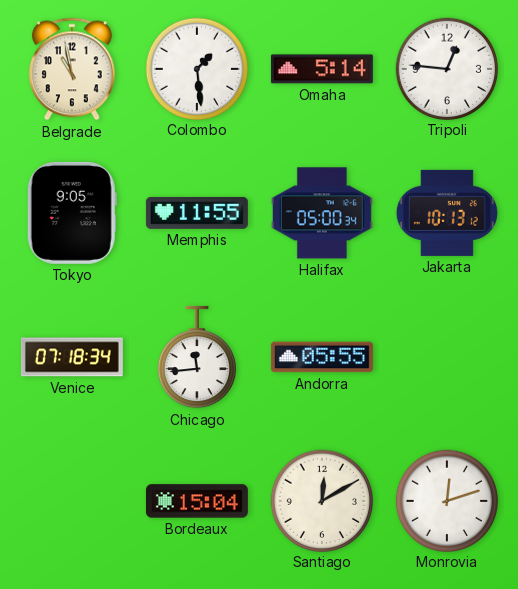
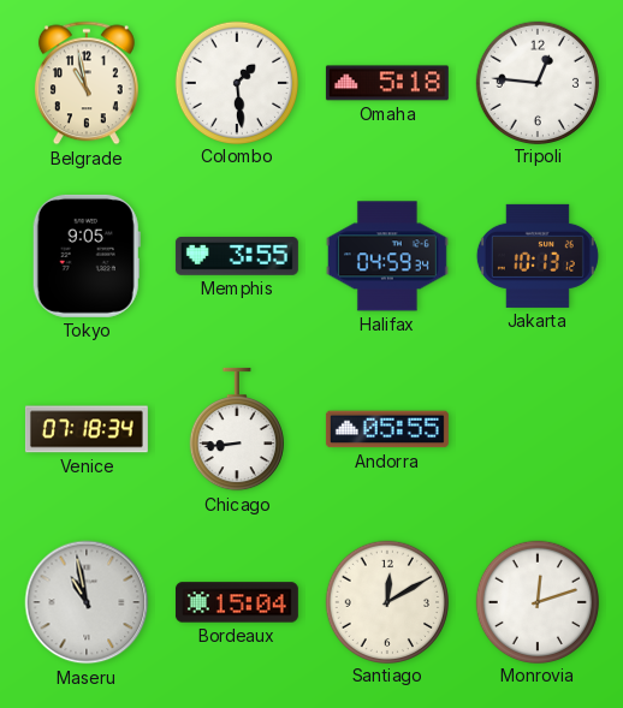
Omaha: 5:14 -> 5:18 (387, 83)
Memphis: 11:55 -> 3:55 (237, 256)
Halifax: 05:00 -> 04:59 (387, 256)
Chicago: 11:44 -> 8:44 (237, 429)
Maseru: none -> 10:58 (87, 602)
